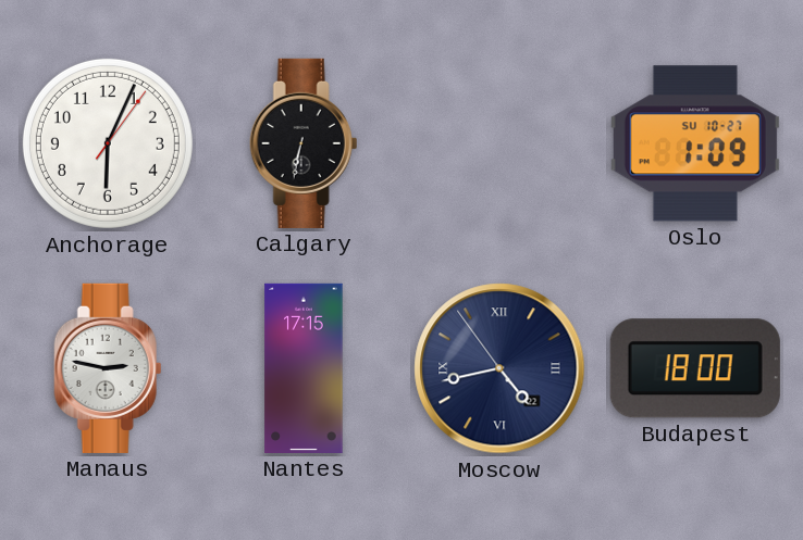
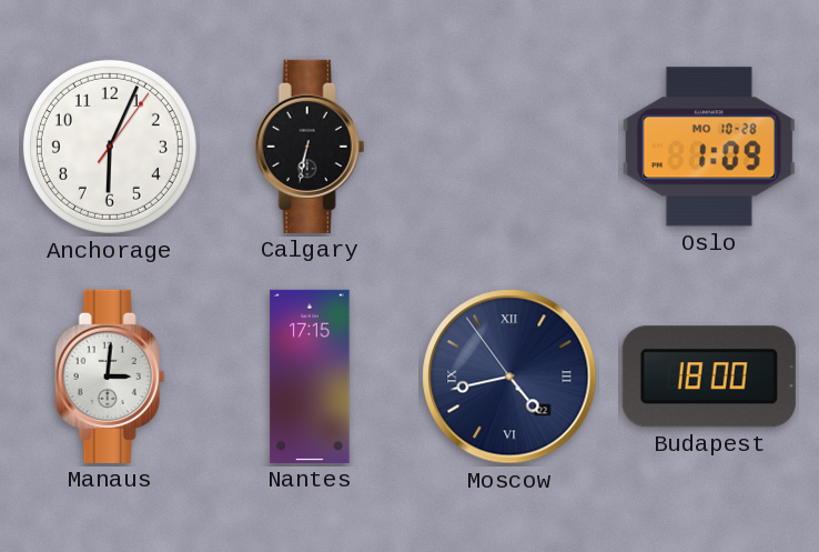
Oslo date: SU 10-27 -> MO 10-28 (709, 147)
Manaus: 2:47 -> 3:01 (110, 377)
